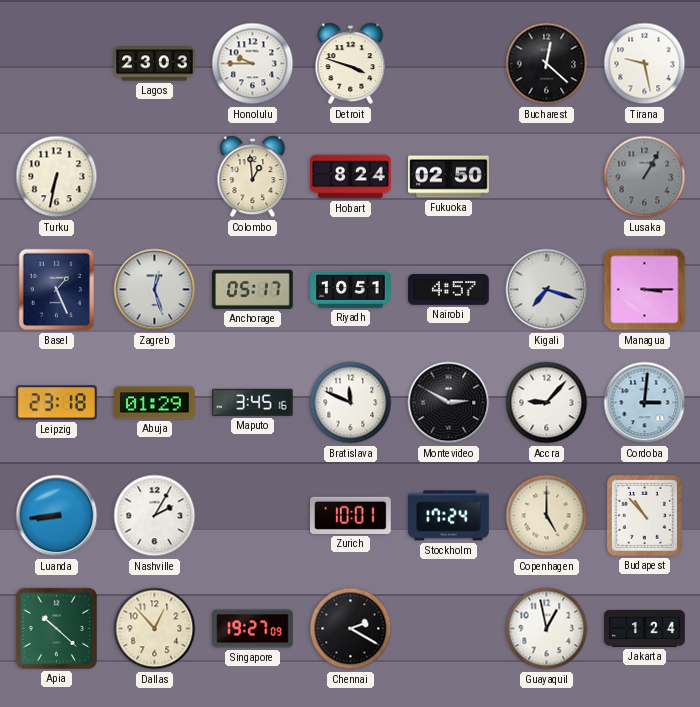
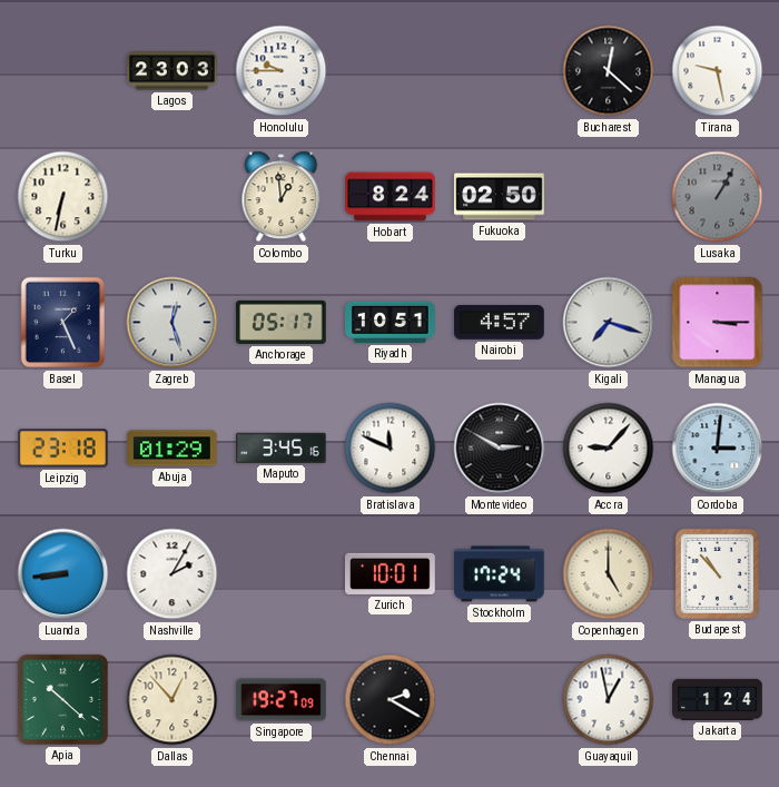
Detroit: 3:48 -> none (351, 64)
